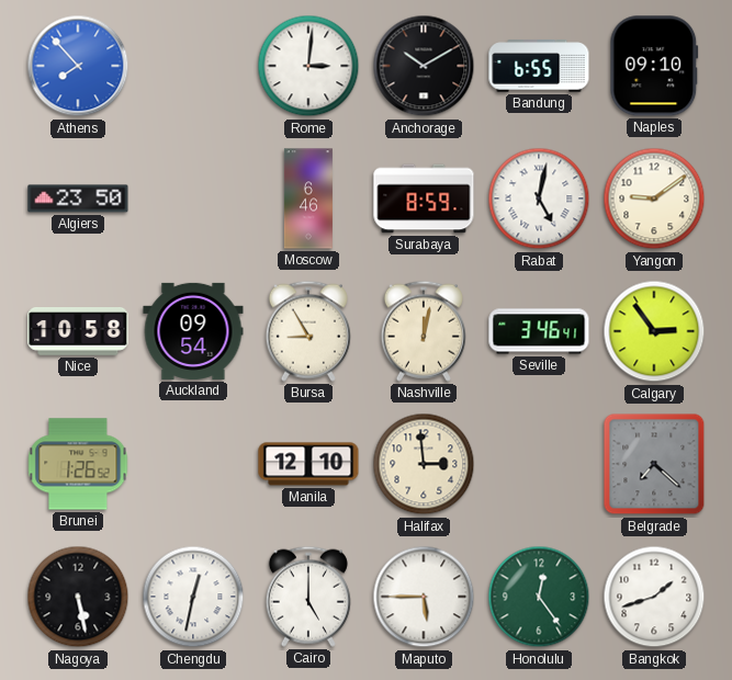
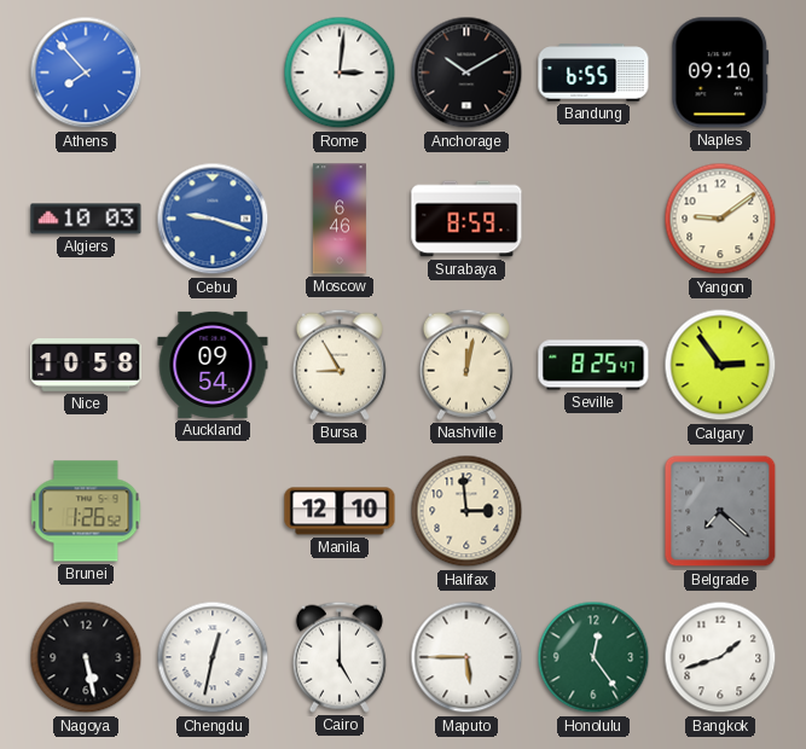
Algiers: 23:50 -> 10:03 (86, 219)
Cebu: none -> 9:18 (213, 219)
Rabat: 5:02 -> none (539, 199)
Seville: 3:46 -> 8:25 (593, 365)
